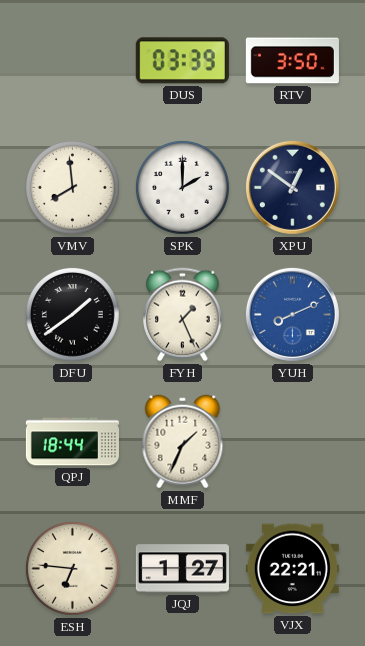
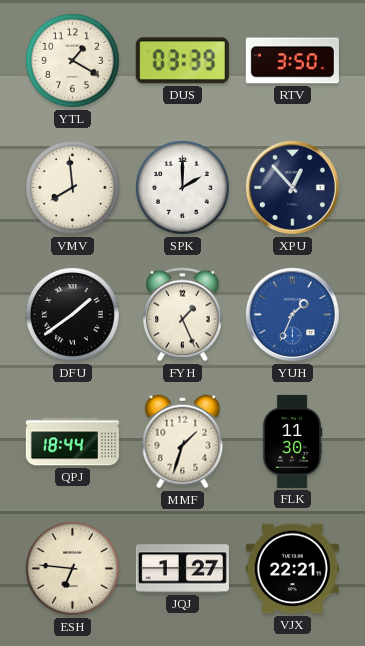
YTL: none -> 1:20 (72, 60)
XPU: 12:51 -> 12:53 (292, 187)
YUH: 8:11 -> 1:34 (292, 314)
MMF: 1:34 -> 1:33 (183, 442)
FLK: none -> 11:30 (292, 441)
